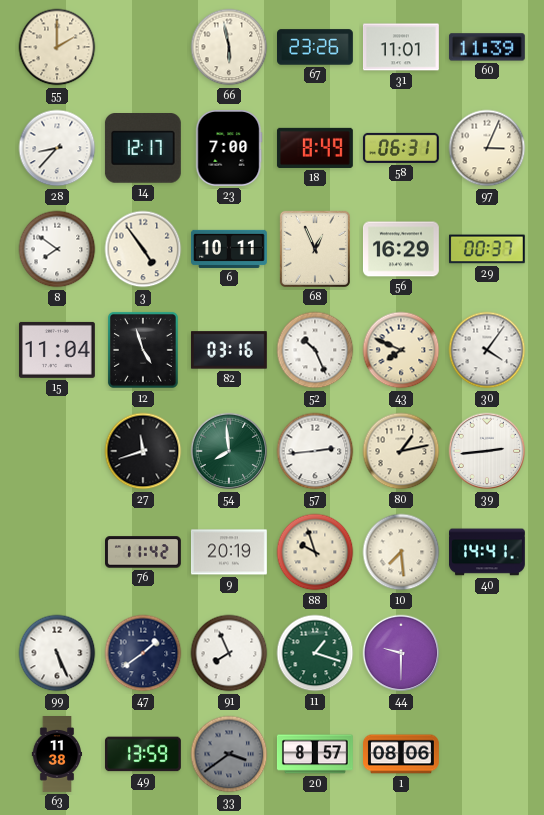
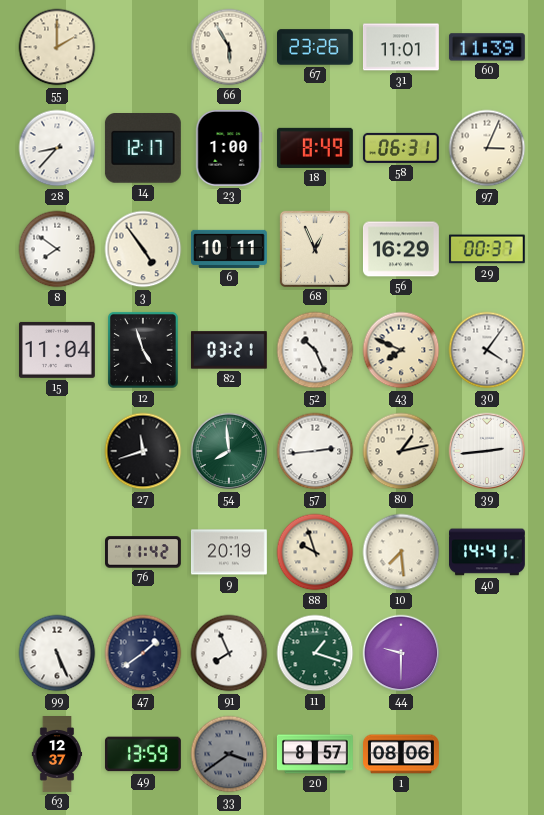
66: 5:58 -> 5:55 (229, 47)
23: 7:00 -> 1:00 (229, 148)
82: 03:16 -> 03:21 (229, 350)
63: 11:38 -> 12:37 (57, 755)
